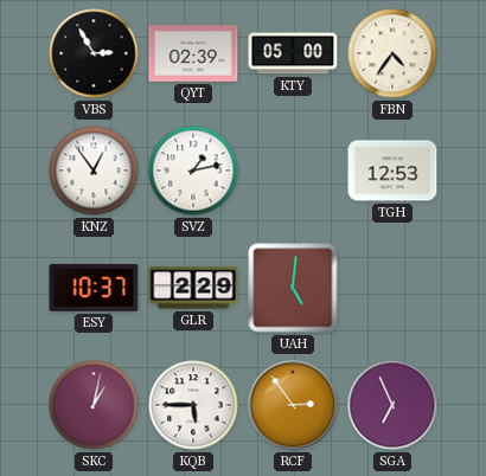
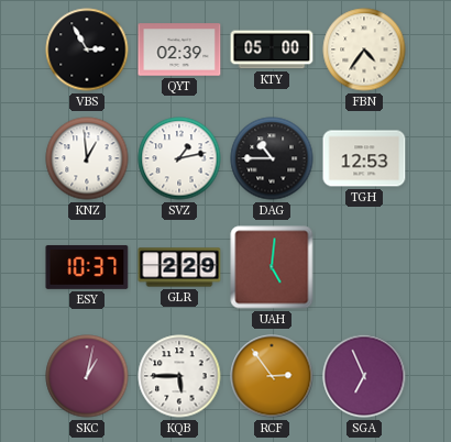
KNZ: 12:54 -> 12:59 (87, 158)
DAG: none -> 10:45 (272, 158)
